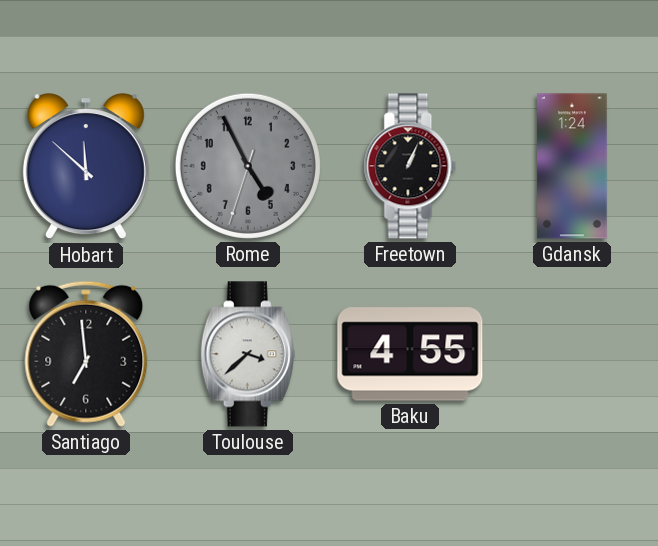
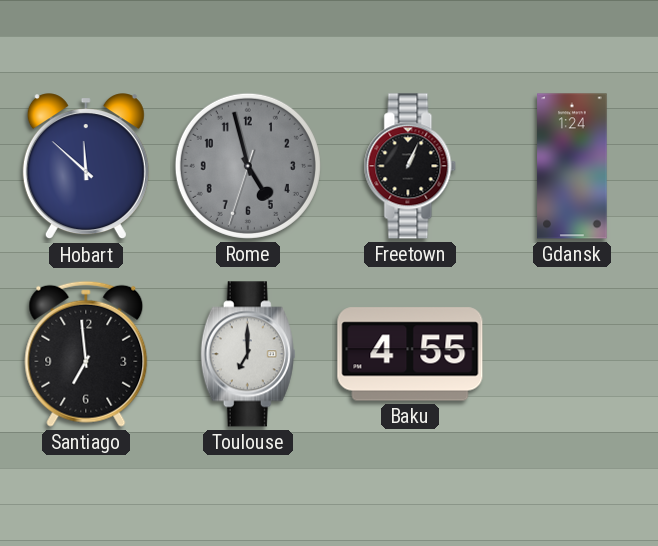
Rome: 4:55 -> 4:57 (248, 166)
Toulouse: 3:38 -> 7:00 (248, 354)
